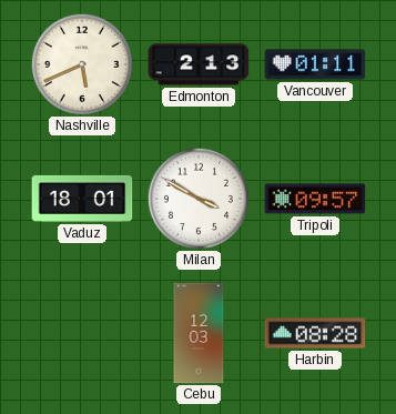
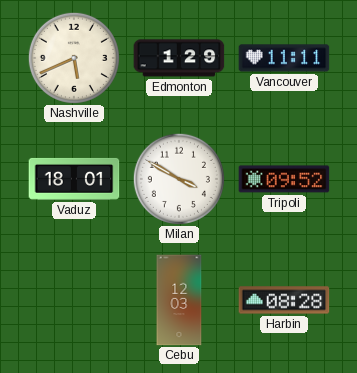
Edmonton: 2:13 -> 1:29 (179, 58)
Vancouver: 01:11 -> 11:11 (284, 58)
Tripoli: 09:57 -> 09:52 (284, 179)
